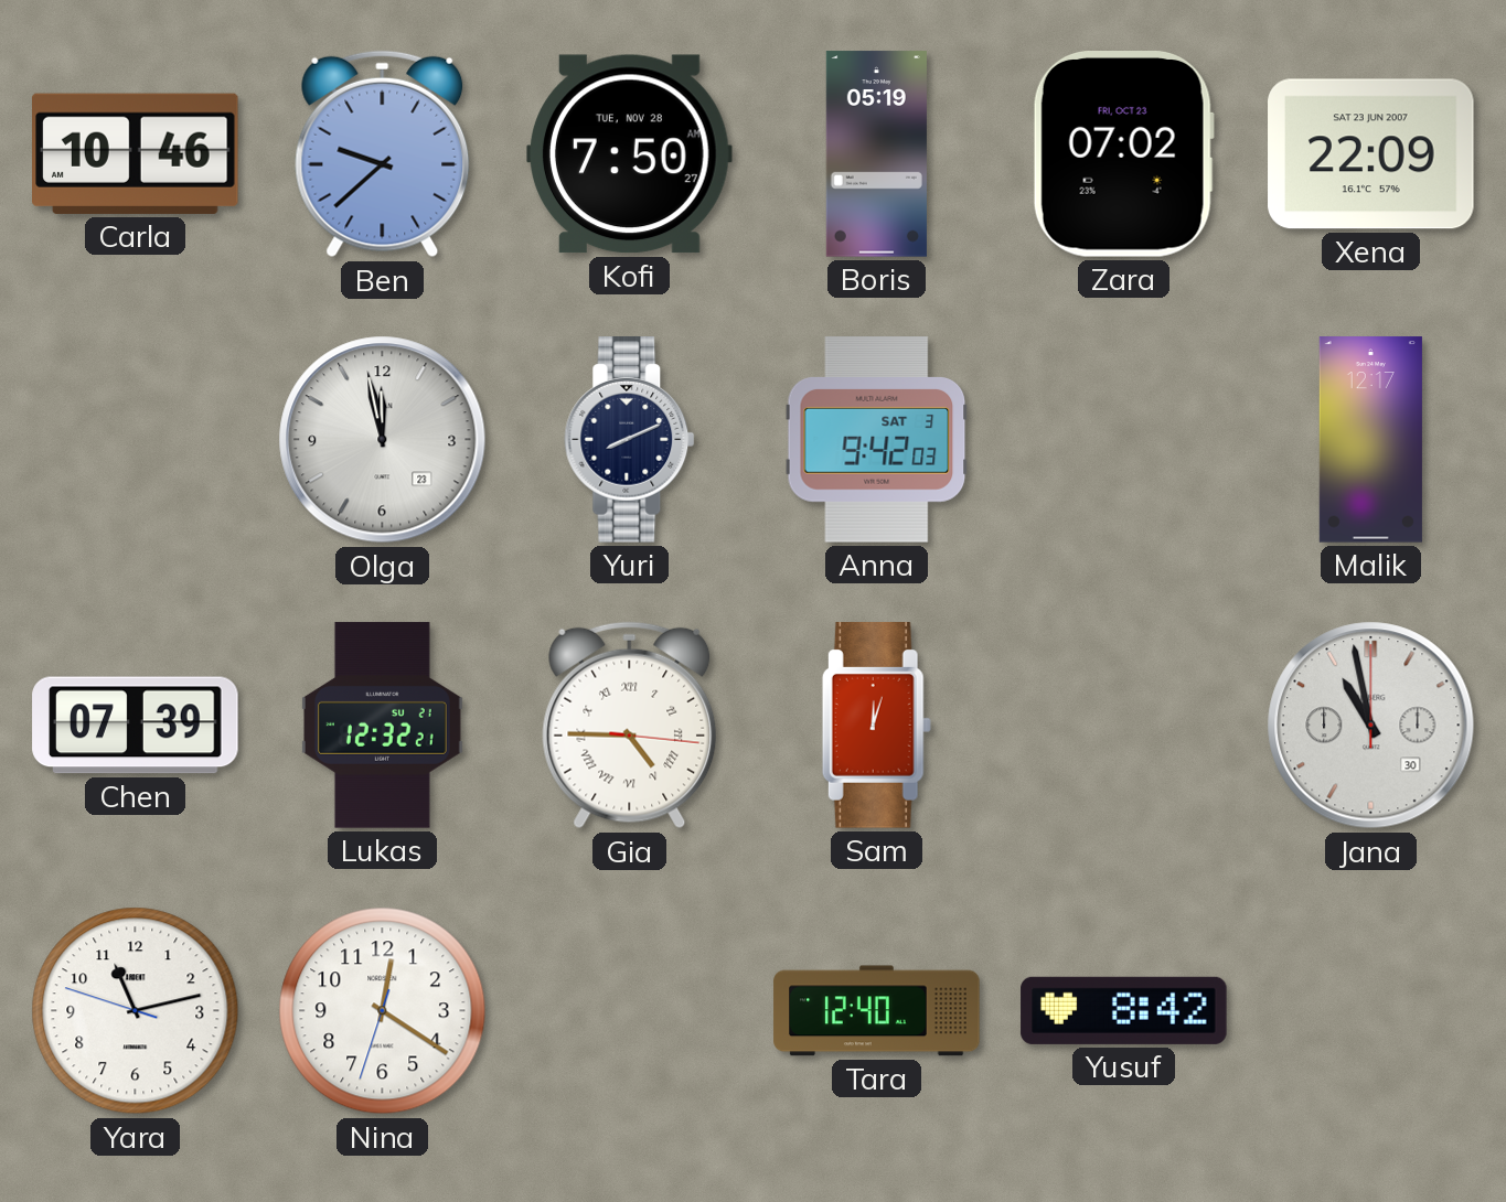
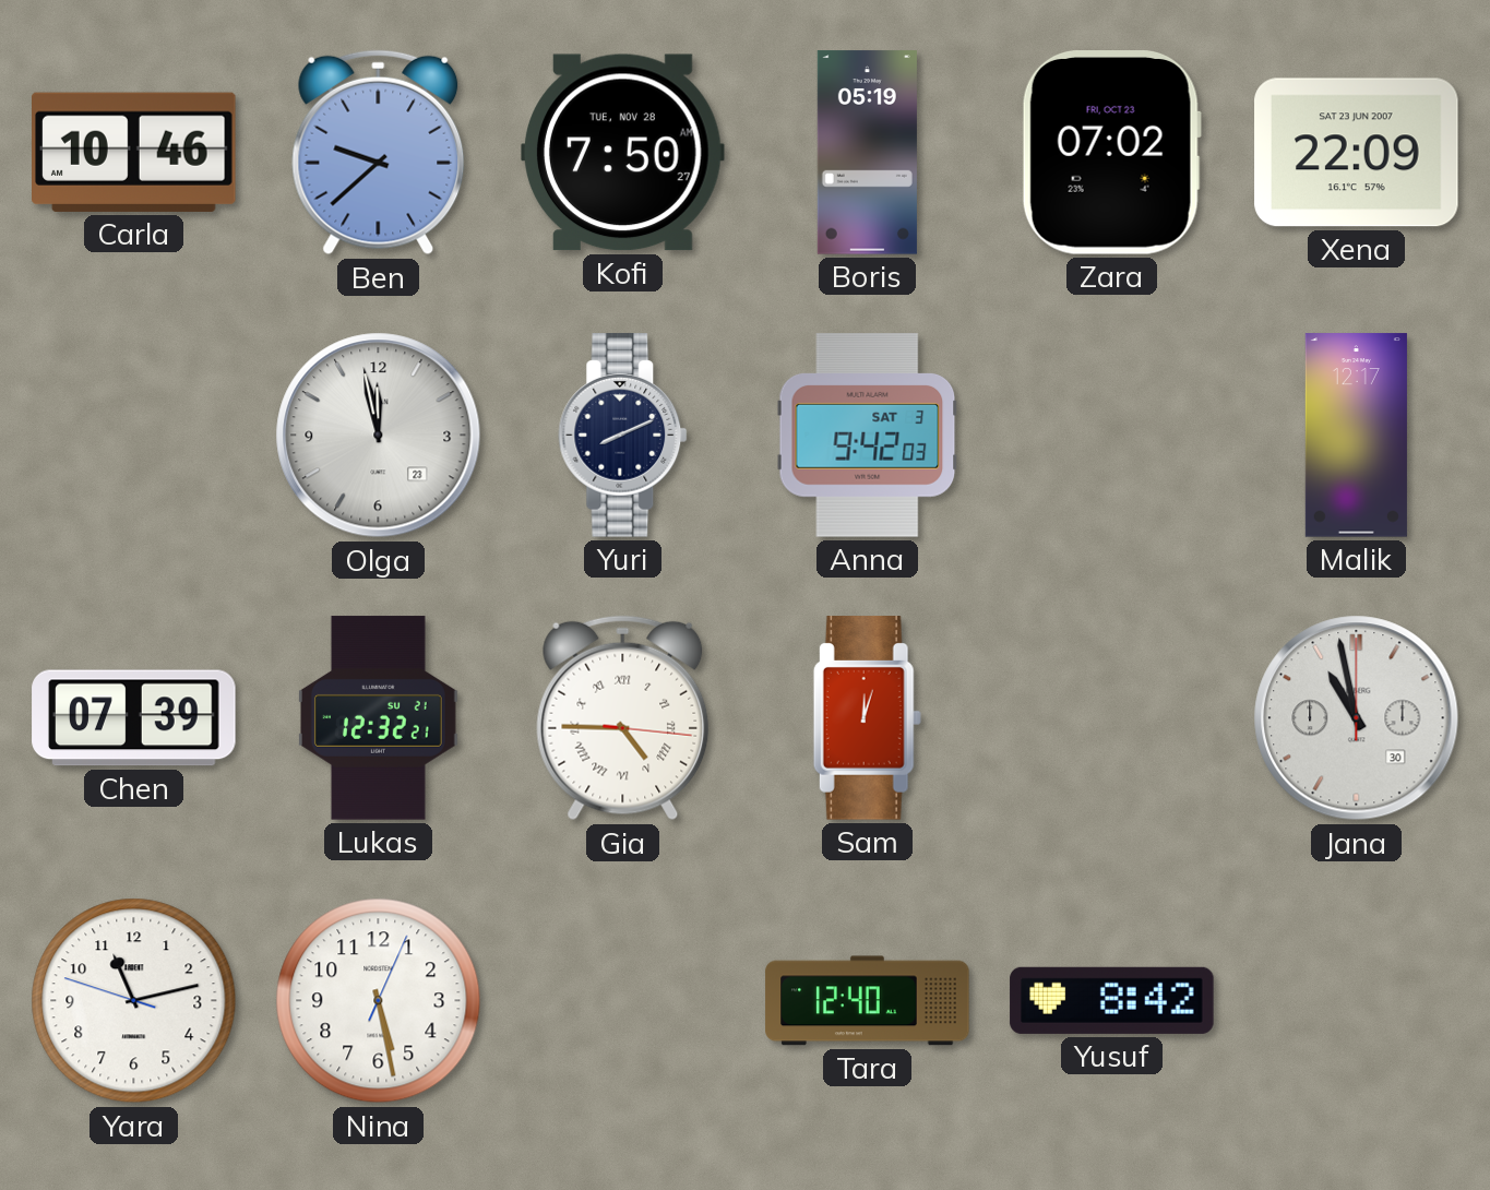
Nina: 12:20 -> 5:28 (379, 1001)
